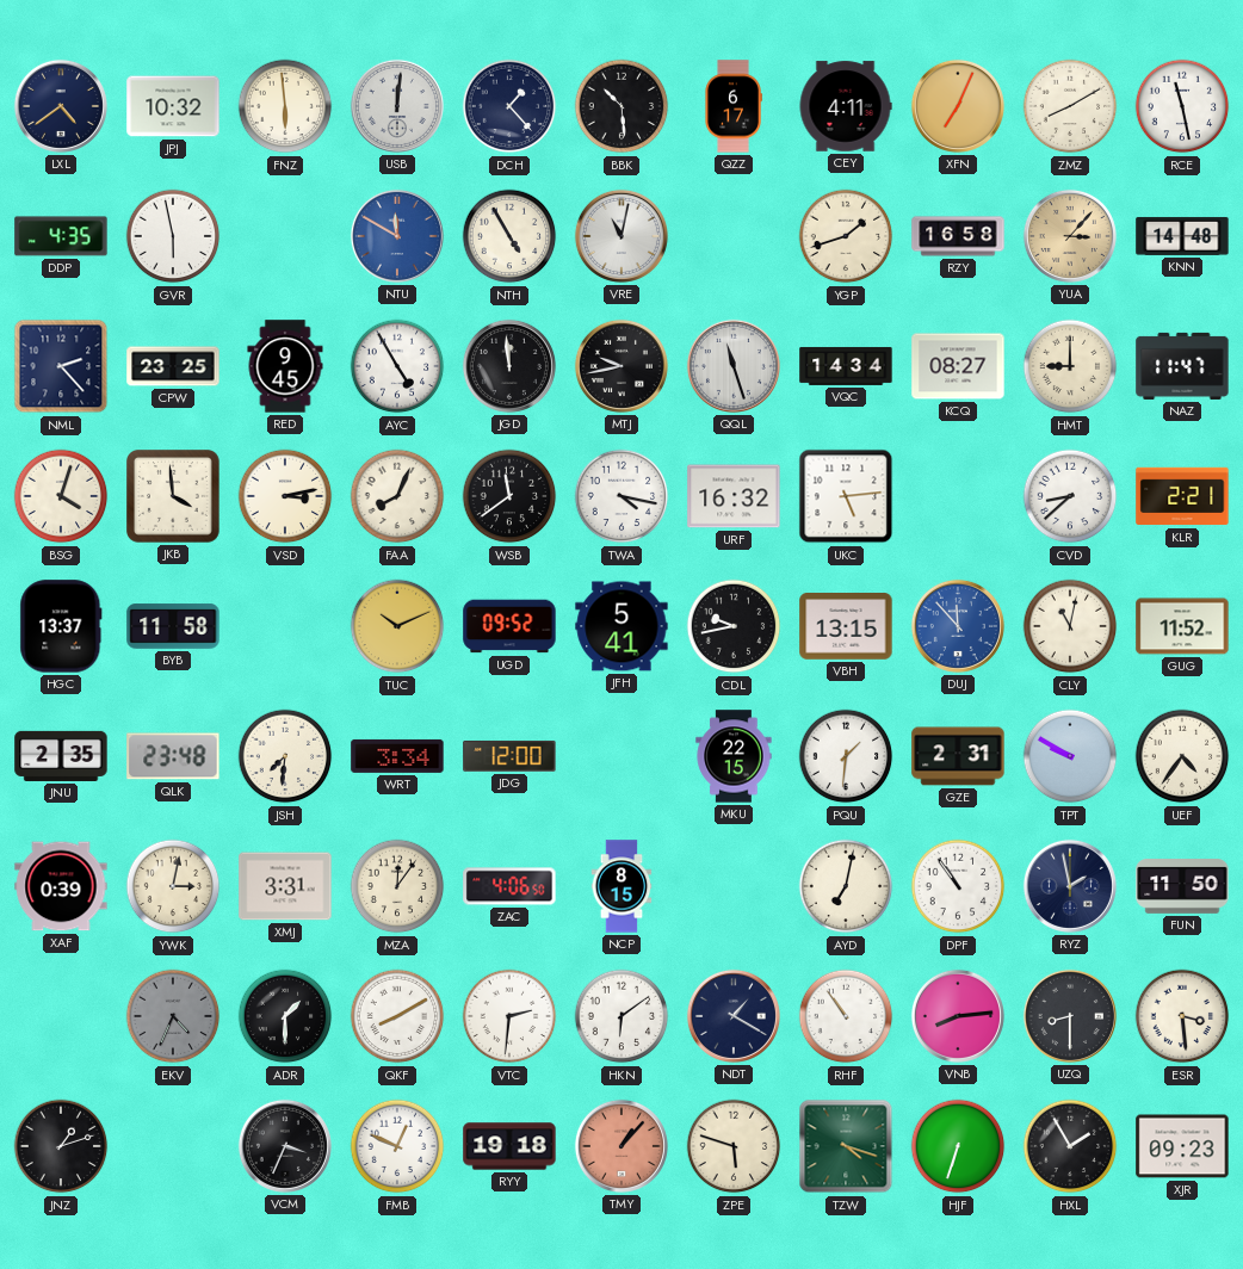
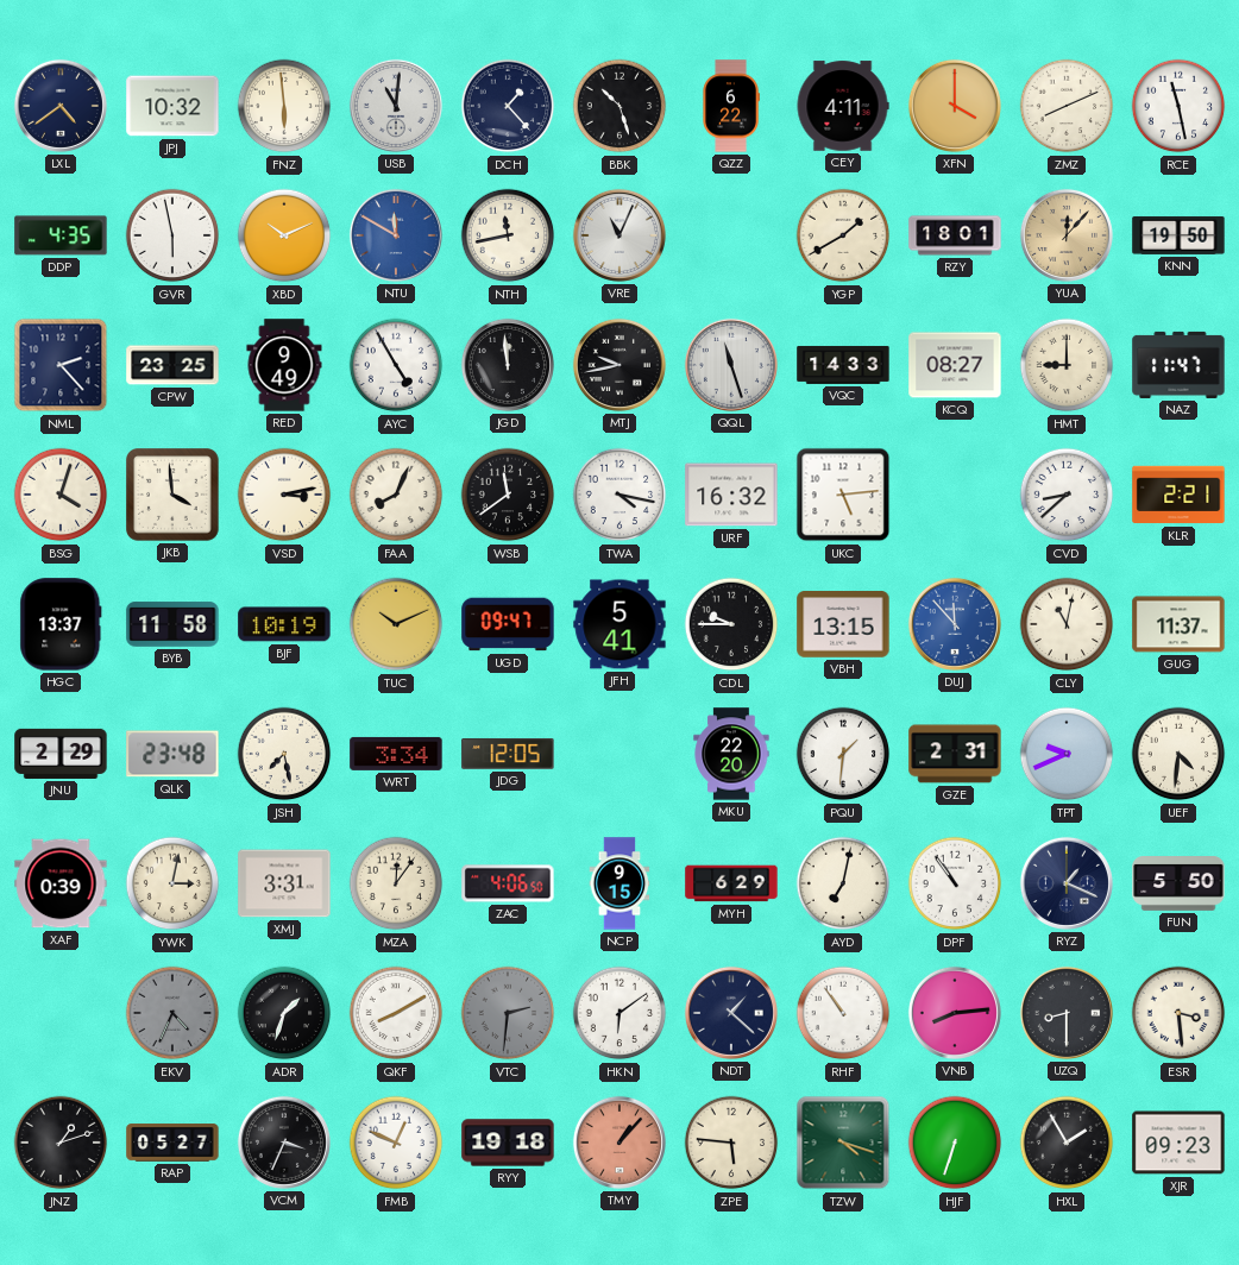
USB: 12:01 -> 11:01 (396, 106)
BBK: 10:29 -> 10:27 (619, 106)
QZZ: 6:17 -> 6:22 (731, 106)
XFN: 7:04 -> 4:00 (955, 106)
ZMZ: 8:10 -> 8:11 (1067, 106)
XBD: none -> 10:11 (284, 235)
NTH: 4:55 -> 11:43 (508, 235)
VRE: 11:02 -> 11:04 (619, 235)
YGP: 1:42 -> 1:40 (843, 235)
RZY: 16:58 -> 18:01 (955, 235)
YUA: 3:07 -> 12:07 (1067, 235)
KNN: 14:48 -> 19:50 (1178, 235)
RED: 9:45 -> 9:49 (284, 365)
VQC: 14:34 -> 14:33 (843, 365)
BJF: none -> 10:19 (284, 624)
UGD: 09:52 -> 09:47 (508, 624)
CDL: 9:43 -> 9:45 (731, 624)
GUG: 11:52 -> 11:37 (1178, 624)
JNU: 2:35 -> 2:29 (61, 754)
JSH: 7:31 -> 7:28 (284, 754)
JDG: 12:00 -> 12:05 (508, 754)
MKU: 22:15 -> 22:20 (731, 754)
TPT: 9:50 -> 9:41 (1067, 754)
UEF: 4:36 -> 4:31 (1178, 754)
NCP: 8:15 -> 9:15 (619, 883)
MYH: none -> 6:29 (731, 883)
RYZ: 1:58 -> 1:19 (1067, 883)
FUN: 11:50 -> 5:50 (1178, 885)
ADR: 1:30 -> 1:33 (284, 1013)
VTC dial: white -> grey (508, 1013)
NDT: 1:20 -> 1:22 (731, 1013)
RAP: none -> 05:27 (172, 1143)
ZPE: 5:48 -> 5:46 (731, 1143)
